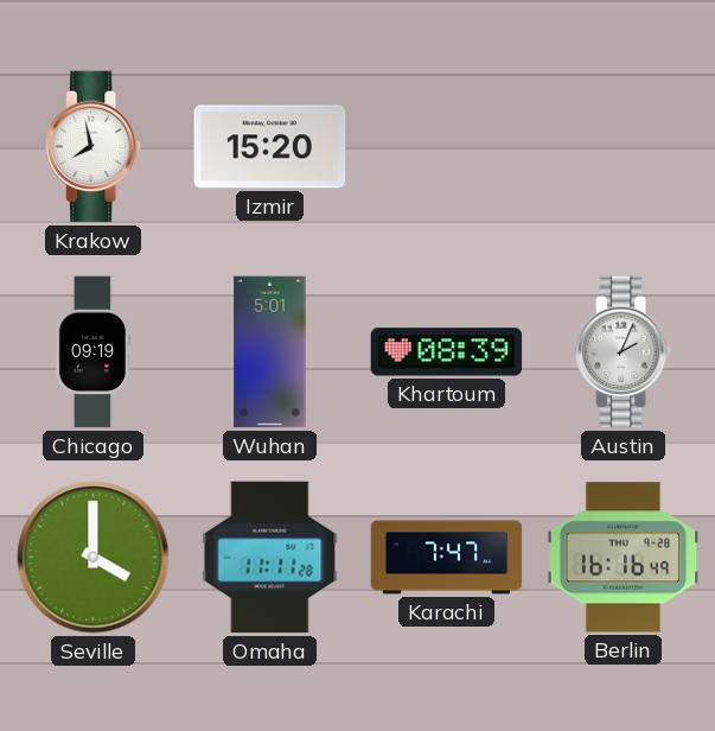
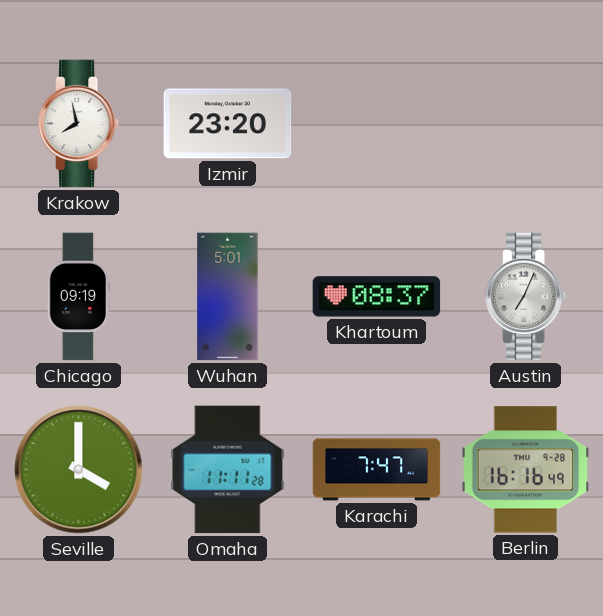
Izmir: 15:20 -> 23:20 (228, 124)
Khartoum: 08:39 -> 08:37 (377, 297)
Austin: 2:04 -> 7:04 (527, 297)
